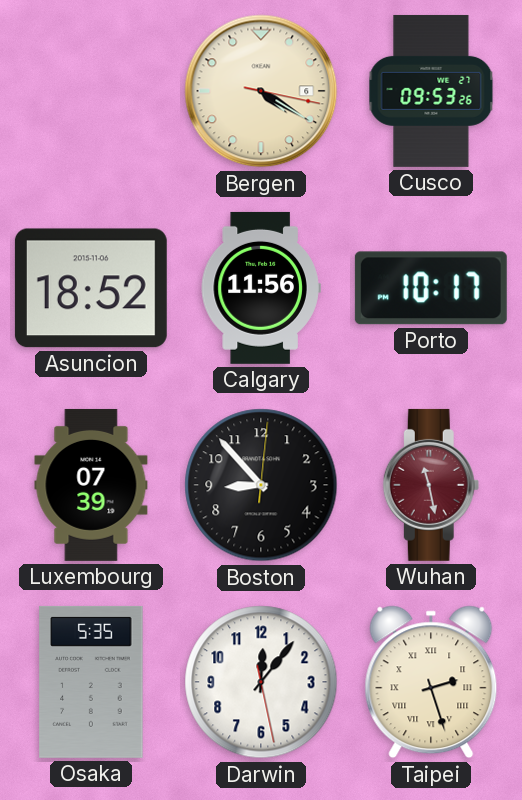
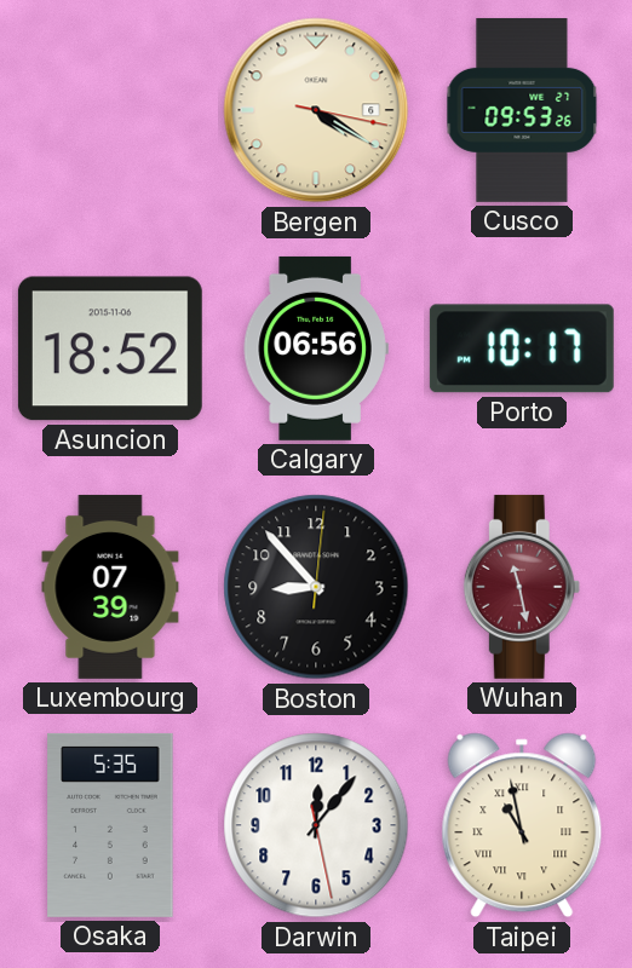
Calgary: 11:56 -> 06:56 (316, 348)
Taipei: 2:27 -> 10:58 (522, 825)
